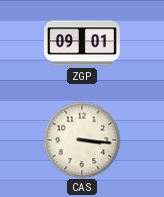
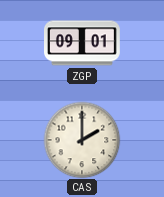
CAS: 3:16 -> 2:00 (82, 140)
